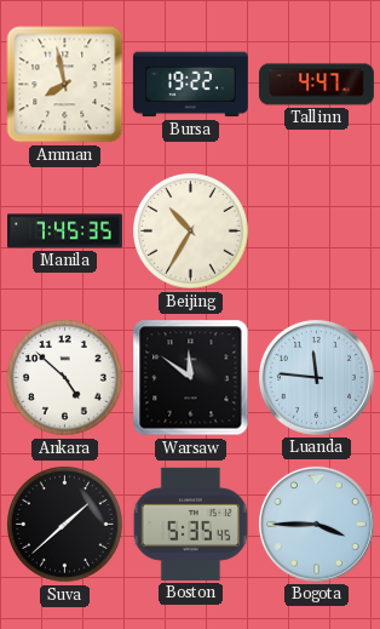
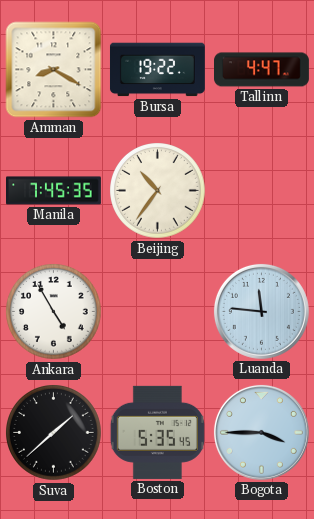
Amman: 7:58 -> 8:20 (54, 70)
Beijing: 10:35 -> 10:36 (158, 191)
Ankara: 4:52 -> 4:55 (54, 312)
Warsaw: 11:51 -> none (191, 378)
